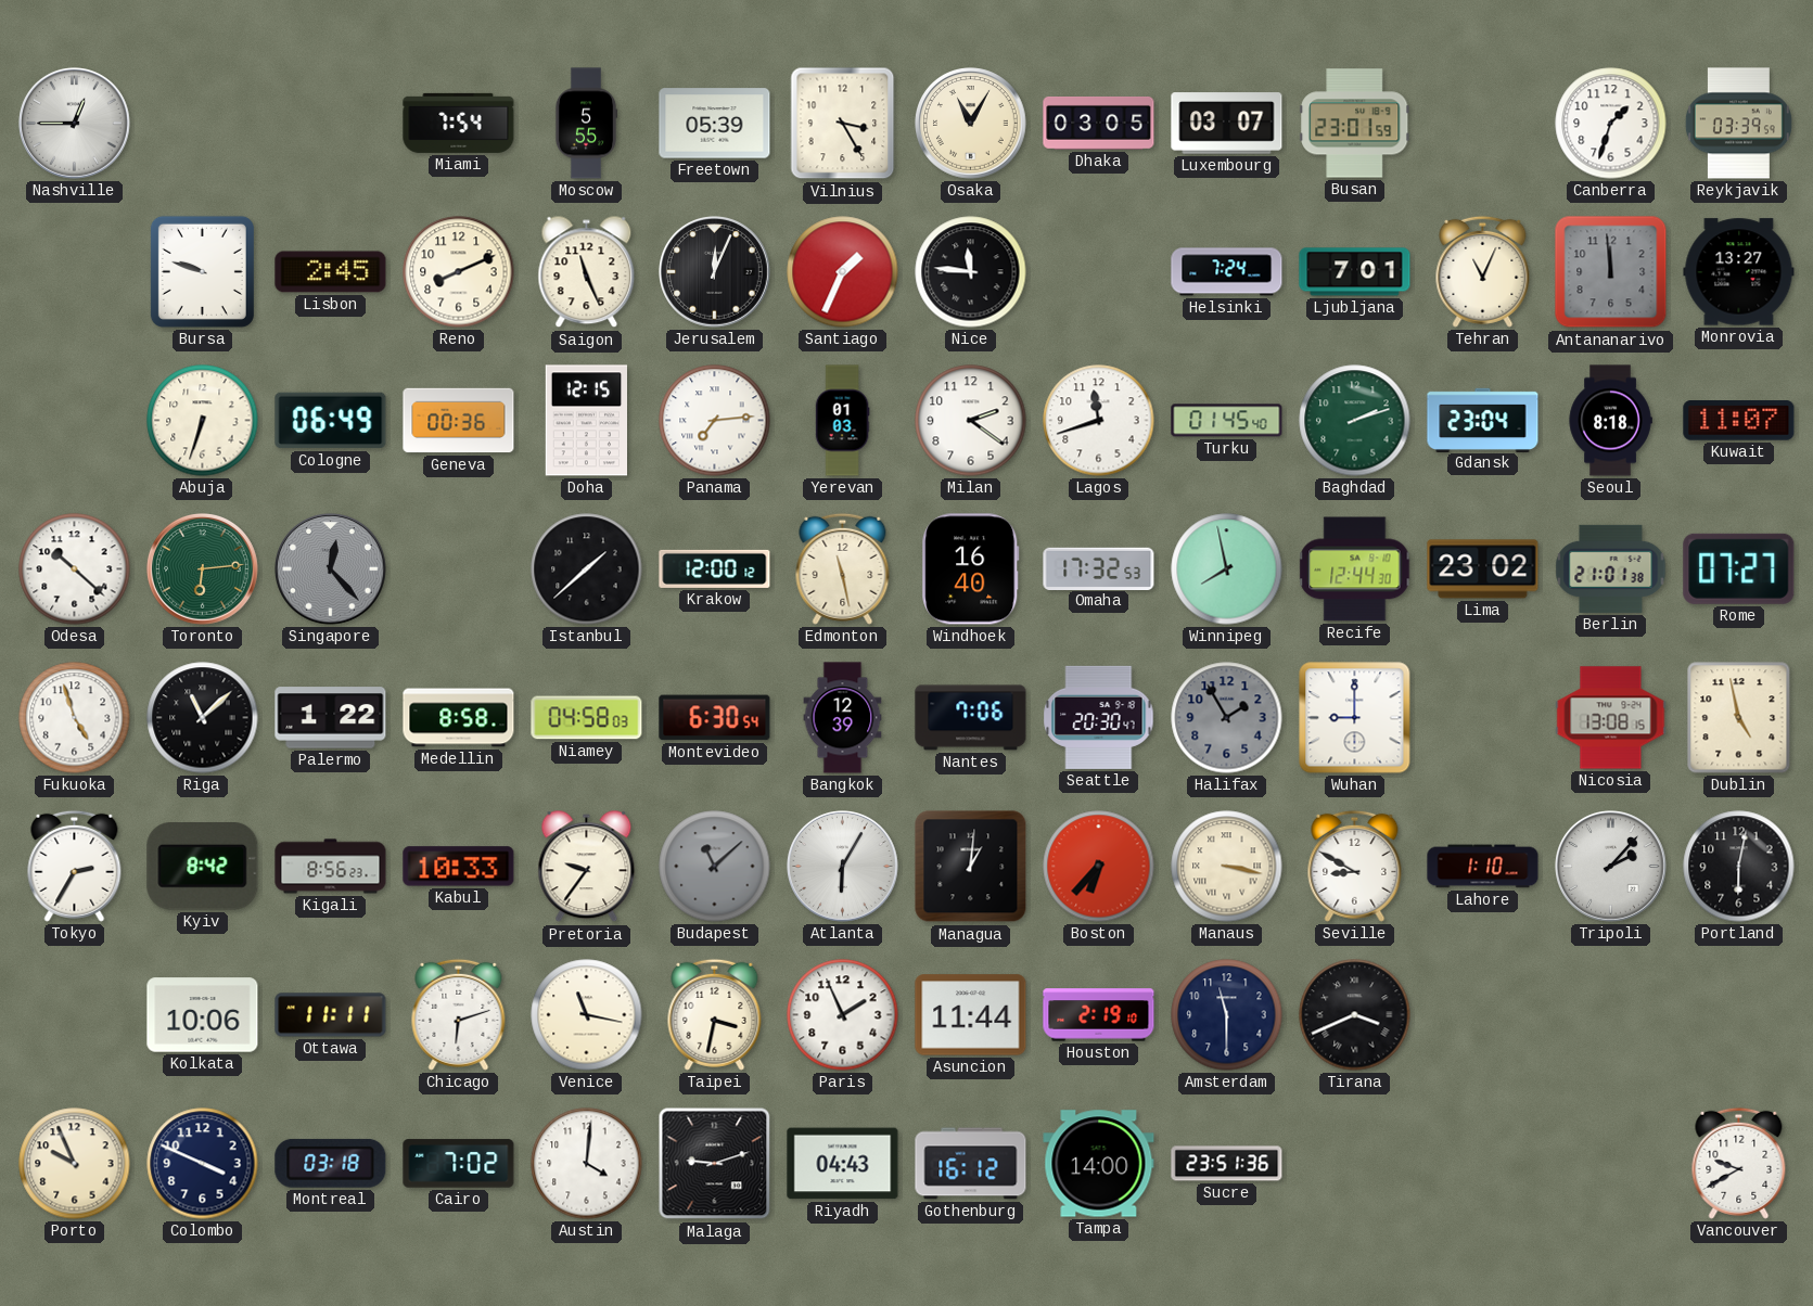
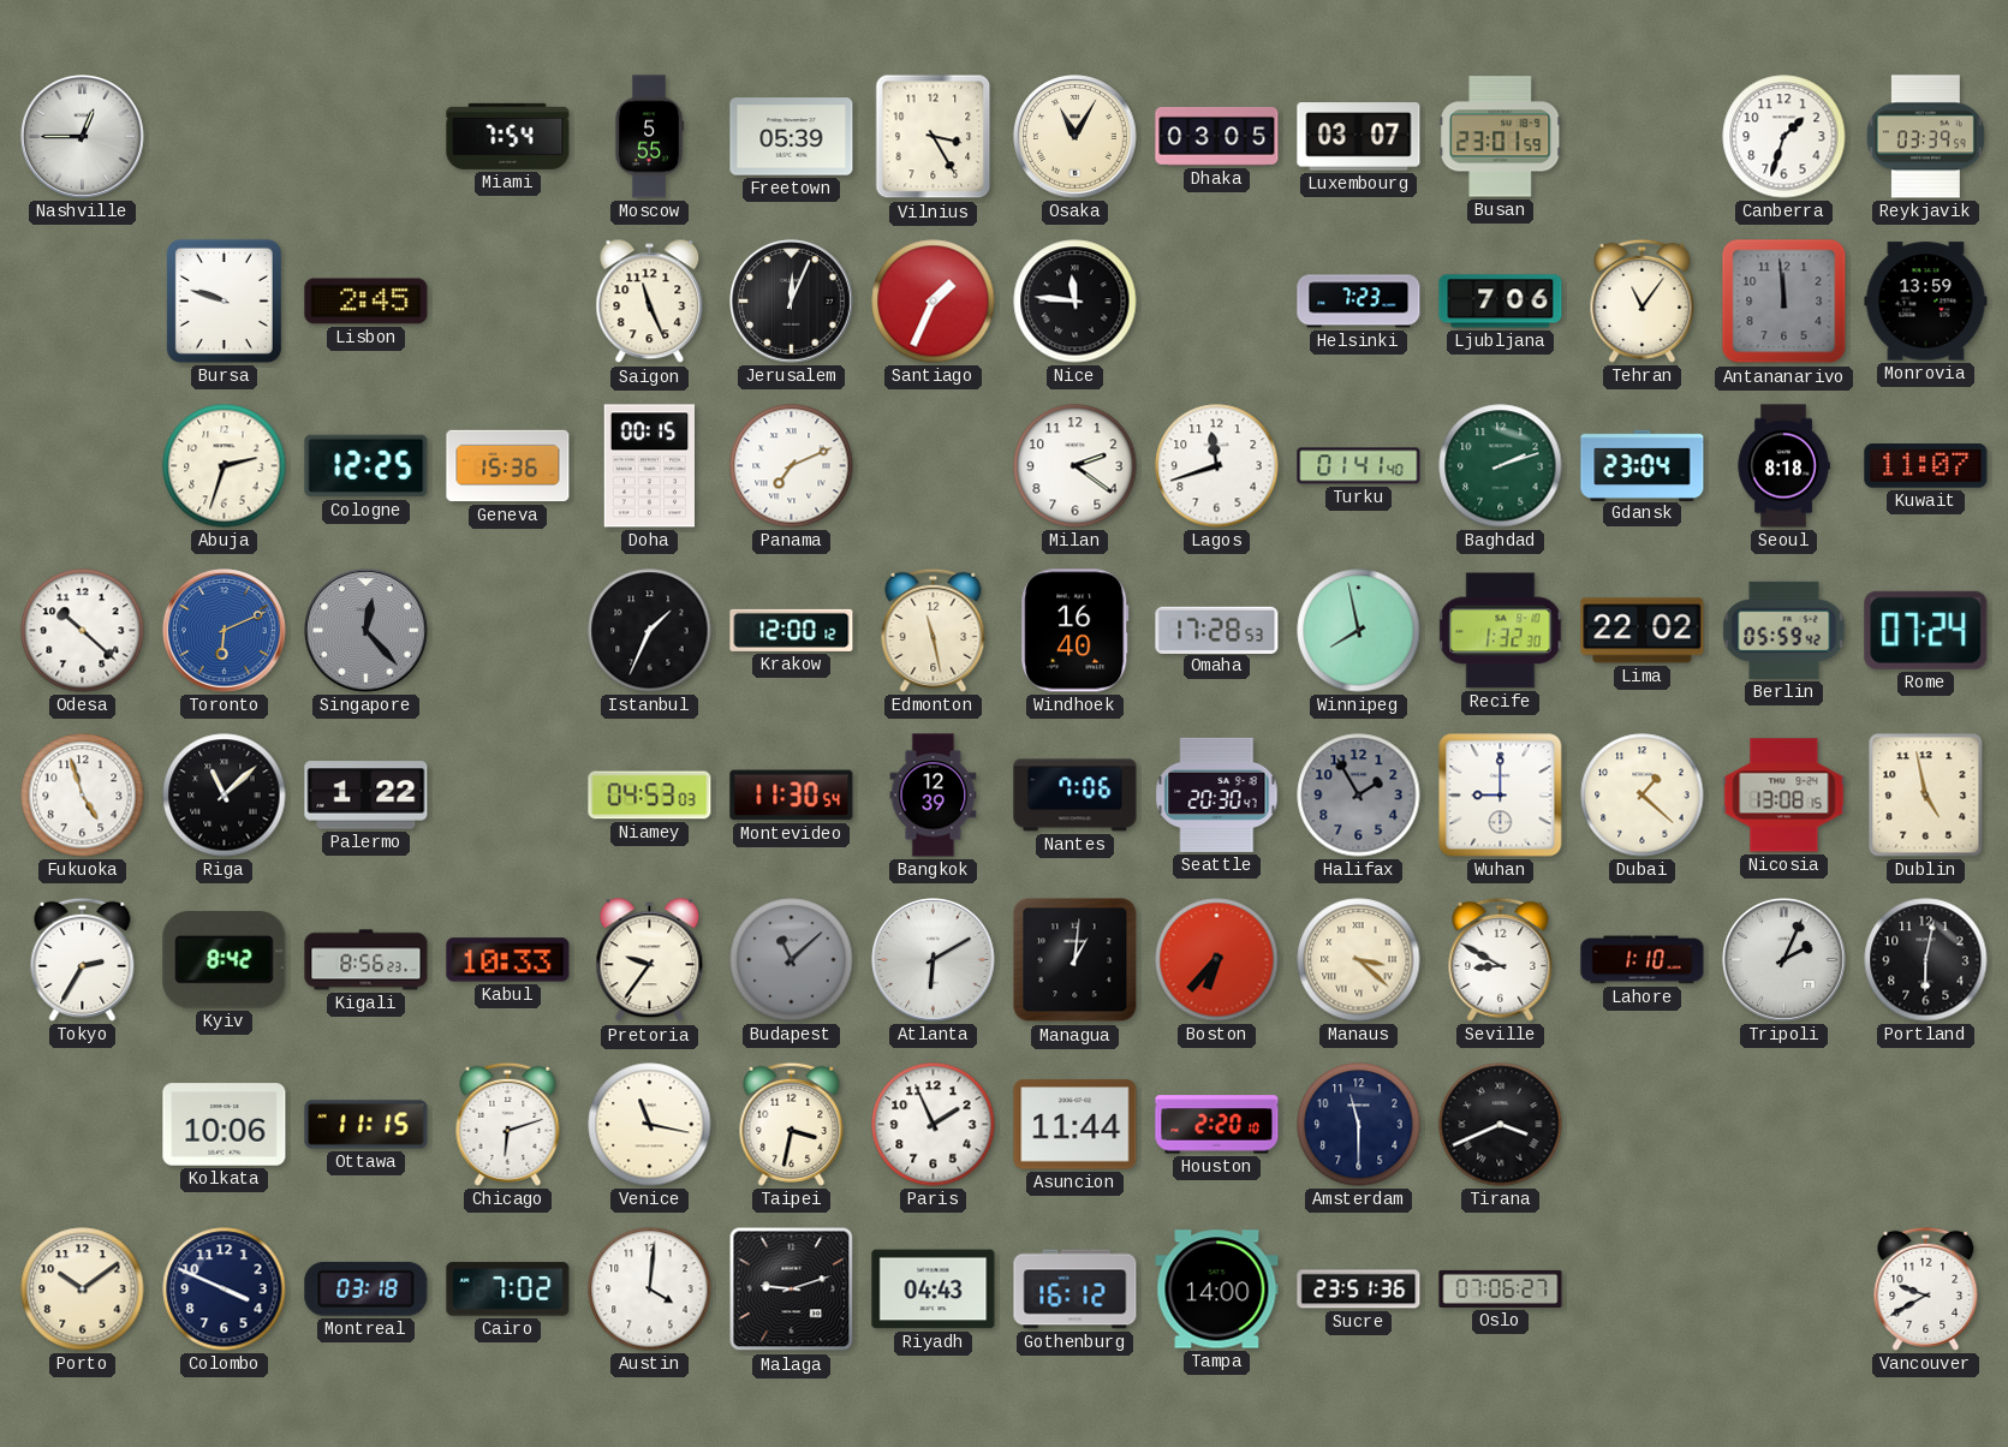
Reno: 8:11 -> none (459, 272)
Helsinki: 7:24 -> 7:23 (1359, 302)
Ljubljana: 7:01 -> 7:06 (1501, 302)
Tehran: 11:04 -> 11:06 (1643, 300)
Monrovia: 13:27 -> 13:59 (1926, 302)
Abuja: 6:33 -> 2:33 (225, 466)
Cologne: 06:49 -> 12:25 (367, 466)
Geneva: 00:36 -> 15:36 (508, 466)
Doha: 12:15 -> 00:15 (649, 466)
Panama: 7:14 -> 7:11 (792, 466)
Yerevan: 01:03 -> none (842, 421)
Turku: 01:45 -> 01:41 (1359, 466)
Toronto: 6:14 -> 6:11 (225, 631)
Toronto dial: green -> blue (225, 631)
Istanbul: 1:38 -> 1:34 (650, 631)
Omaha: 17:32 -> 17:28 (1217, 630)
Recife: 12:44 -> 1:32 (1501, 631)
Lima: 23:02 -> 22:02 (1643, 631)
Berlin: 21:01 -> 05:59 (1784, 630)
Rome: 07:27 -> 07:24 (1926, 630)
Medellin: 8:58 -> none (459, 718)
Niamey: 04:58 -> 04:53 (650, 796)
Montevideo: 6:30 -> 11:30 (792, 796)
Dubai: none -> 1:22 (1643, 796)
Atlanta: 6:05 -> 6:10 (934, 960)
Manaus: 3:17 -> 3:22 (1359, 960)
Tripoli: 2:07 -> 2:04 (1784, 960)
Ottawa: 11:11 -> 11:15 (367, 1125)
Houston: 2:19 -> 2:20 (1217, 1125)
Porto: 9:56 -> 10:09 (83, 1290)
Oslo: none -> 07:06 (1501, 1288)
